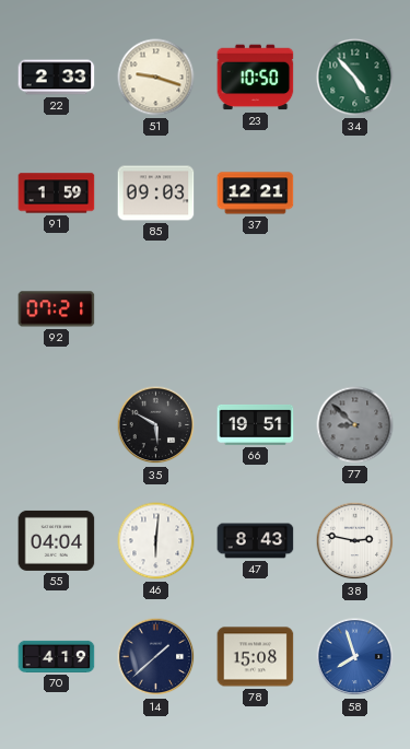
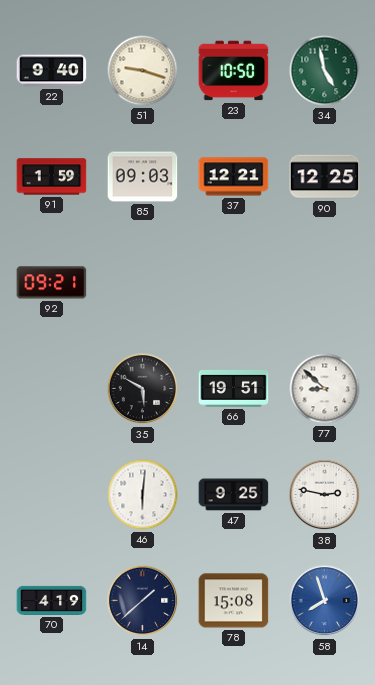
22: 2:33 -> 9:40 (52, 71)
34: 4:53 -> 4:58 (325, 71)
90: none -> 12:25 (325, 177)
92: 07:21 -> 09:21 (52, 283)
77 dial: grey -> white (325, 389)
55: 04:04 -> none (57, 540)
47: 8:43 -> 9:25 (234, 495)
